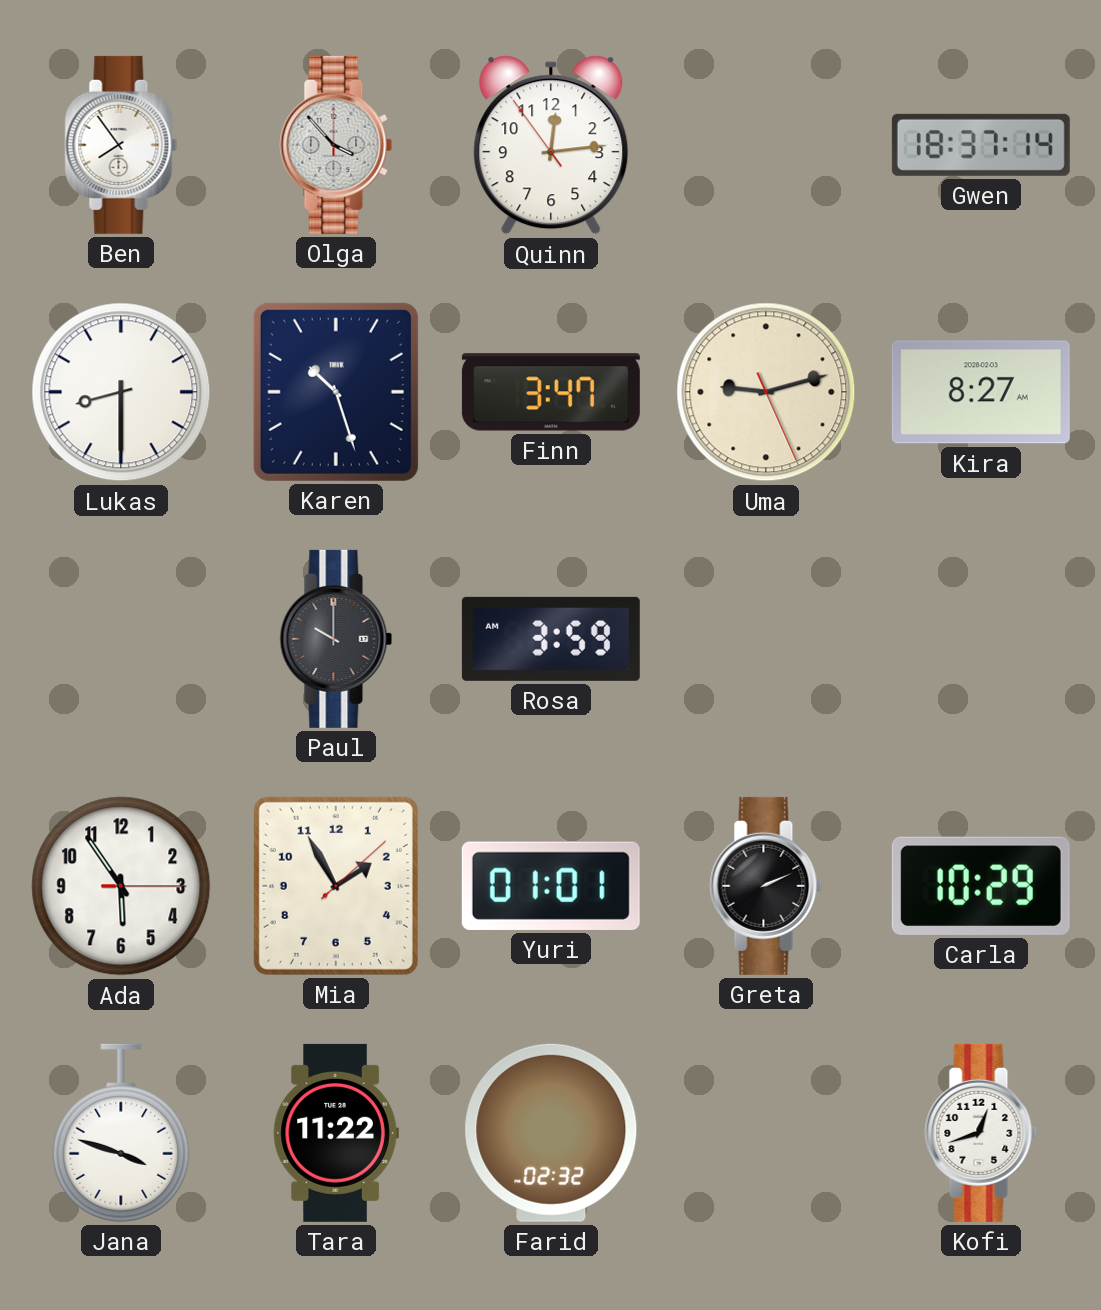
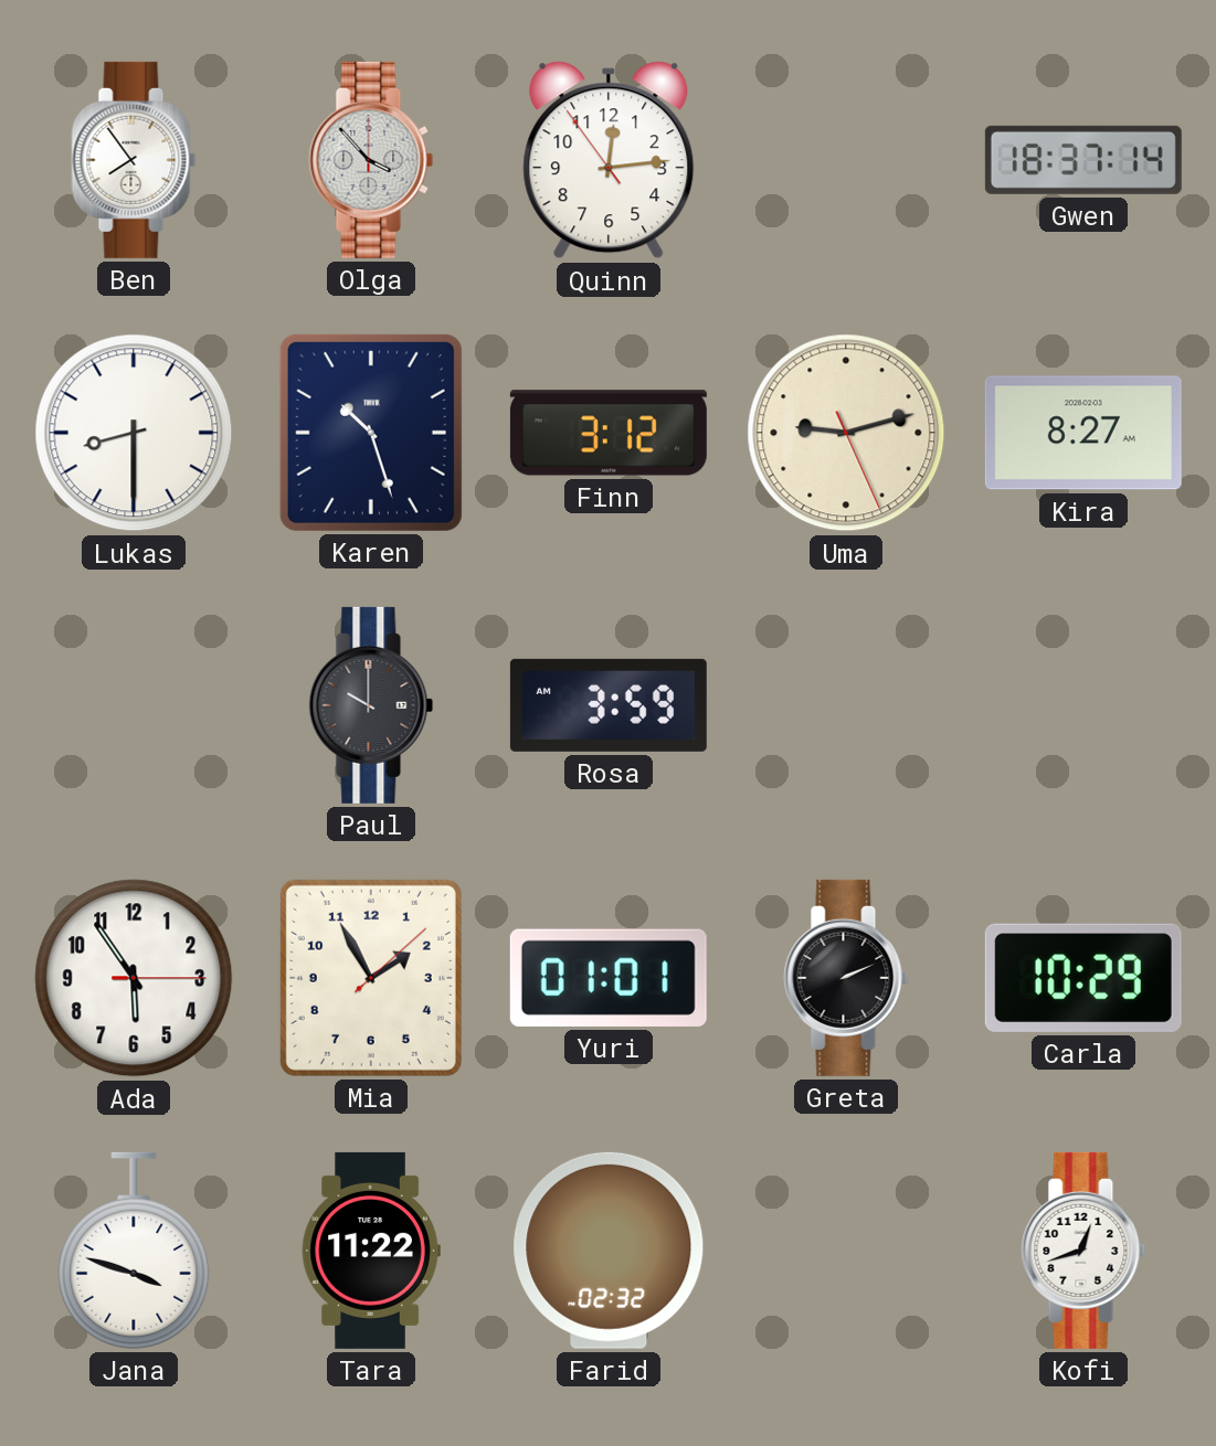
Finn: 3:47 -> 3:12 (609, 433)
